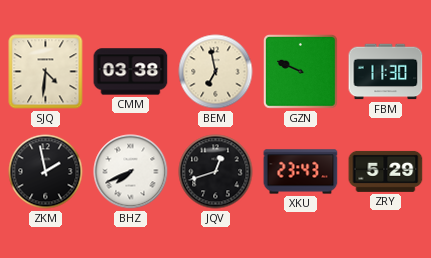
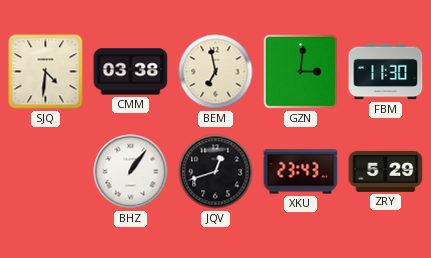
GZN: 9:49 -> 3:01 (301, 72)
ZKM: 1:58 -> none (46, 172)
BHZ: 7:41 -> 1:06 (131, 172)
